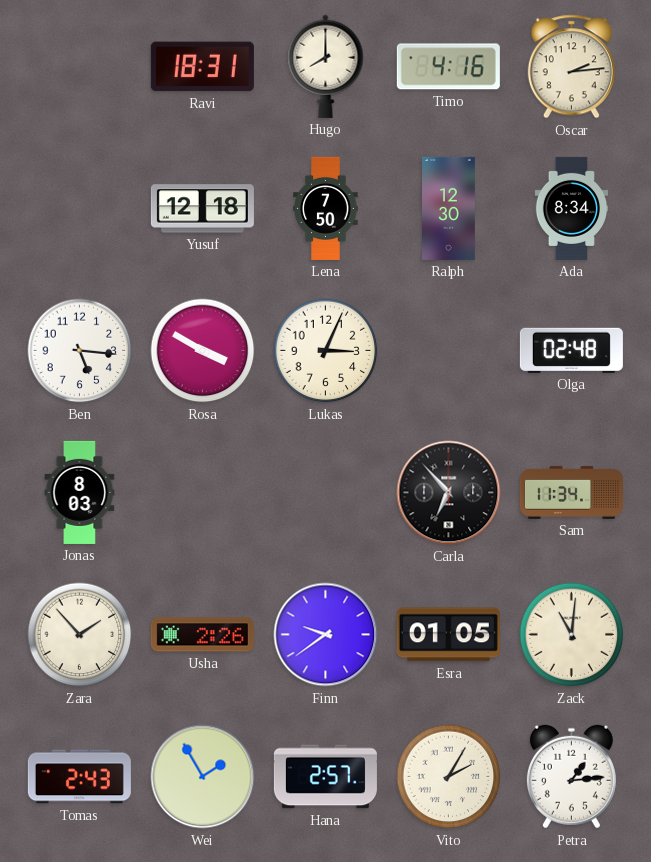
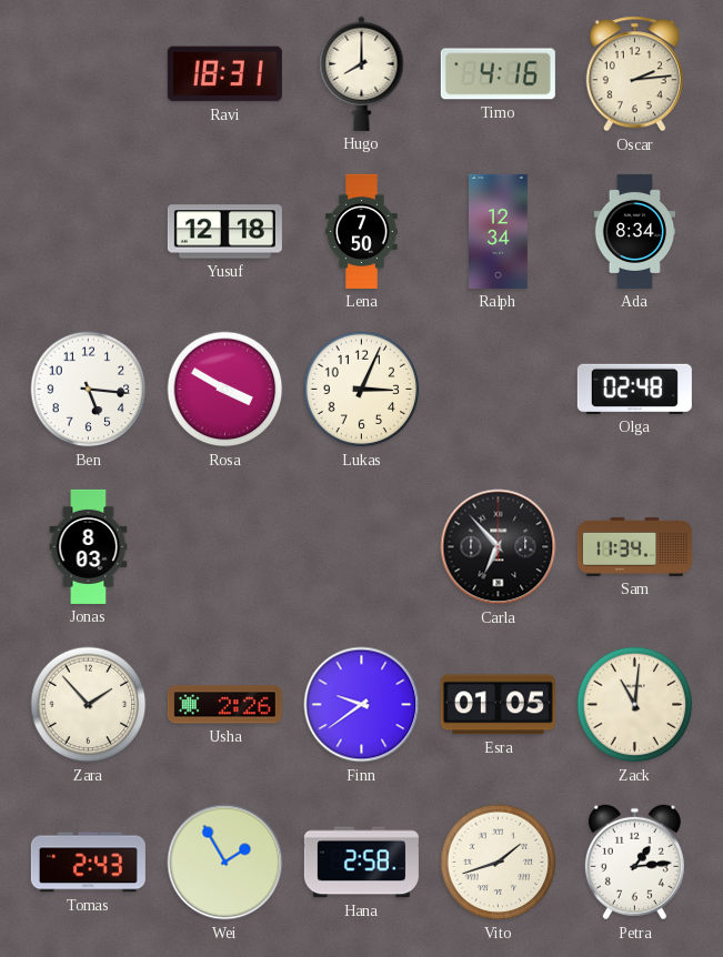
Ralph: 12:30 -> 12:34 (499, 231)
Hana: 2:57 -> 2:58 (361, 863)
Vito: 2:05 -> 1:42 (499, 863)
